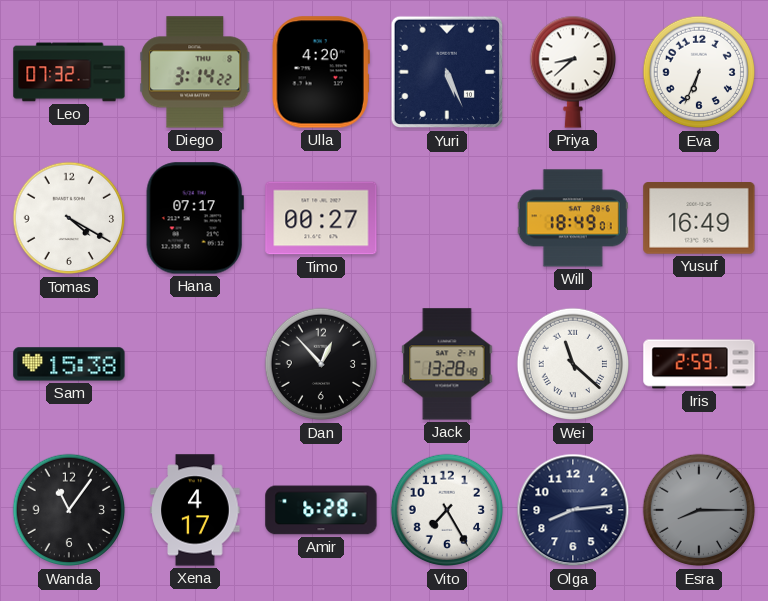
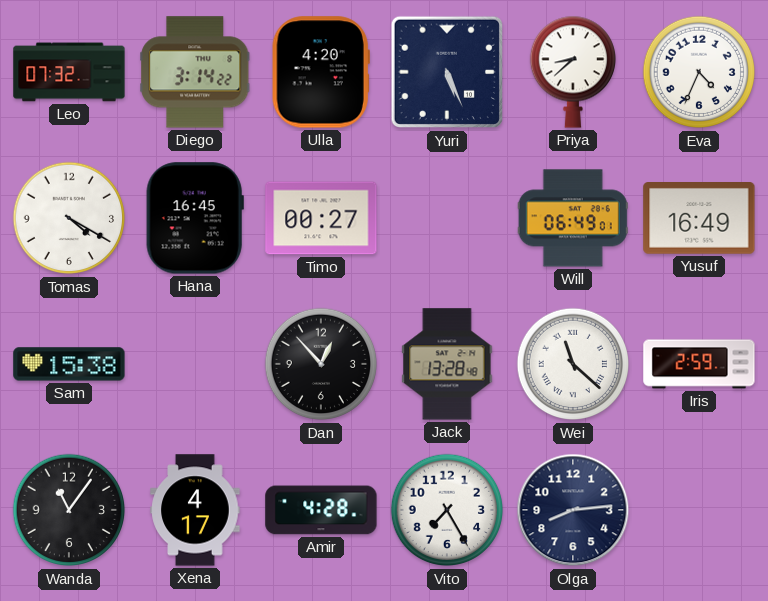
Eva: 6:34 -> 4:34 (699, 72)
Hana: 07:17 -> 16:45 (195, 218)
Will: 18:49 -> 06:49 (573, 218)
Amir: 6:28 -> 4:28 (321, 510)
Esra: 8:15 -> none (699, 510)
